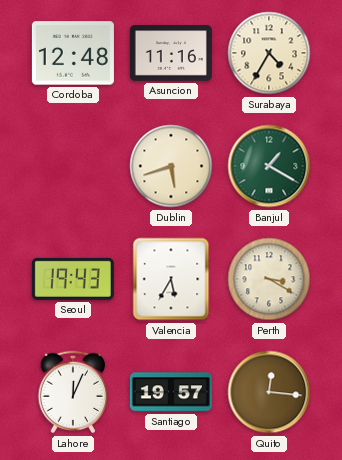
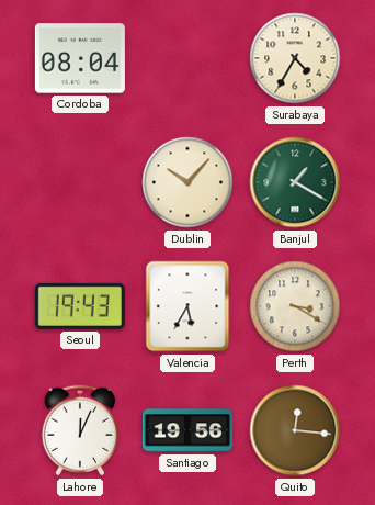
Cordoba: 12:48 -> 08:04 (80, 58)
Asuncion: 11:16 -> none (171, 53)
Dublin: 5:42 -> 10:07 (187, 182)
Santiago: 19:57 -> 19:56 (187, 430)
